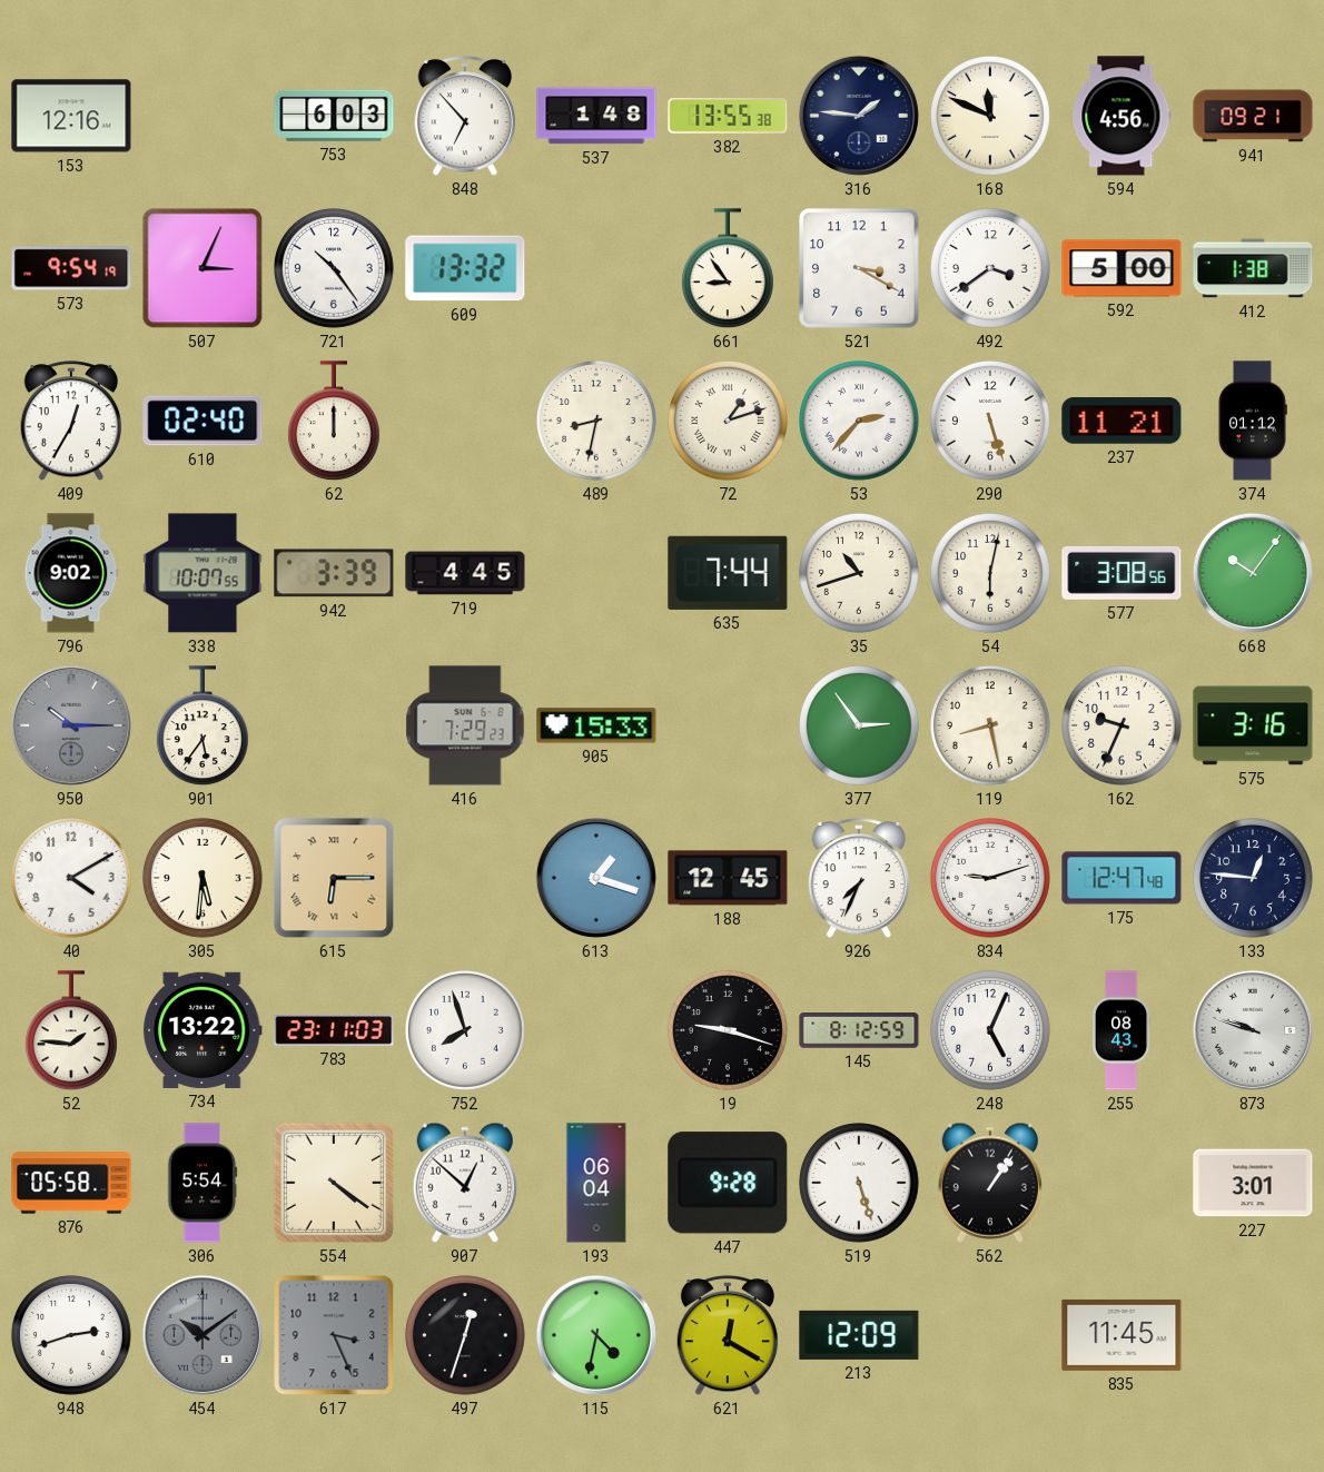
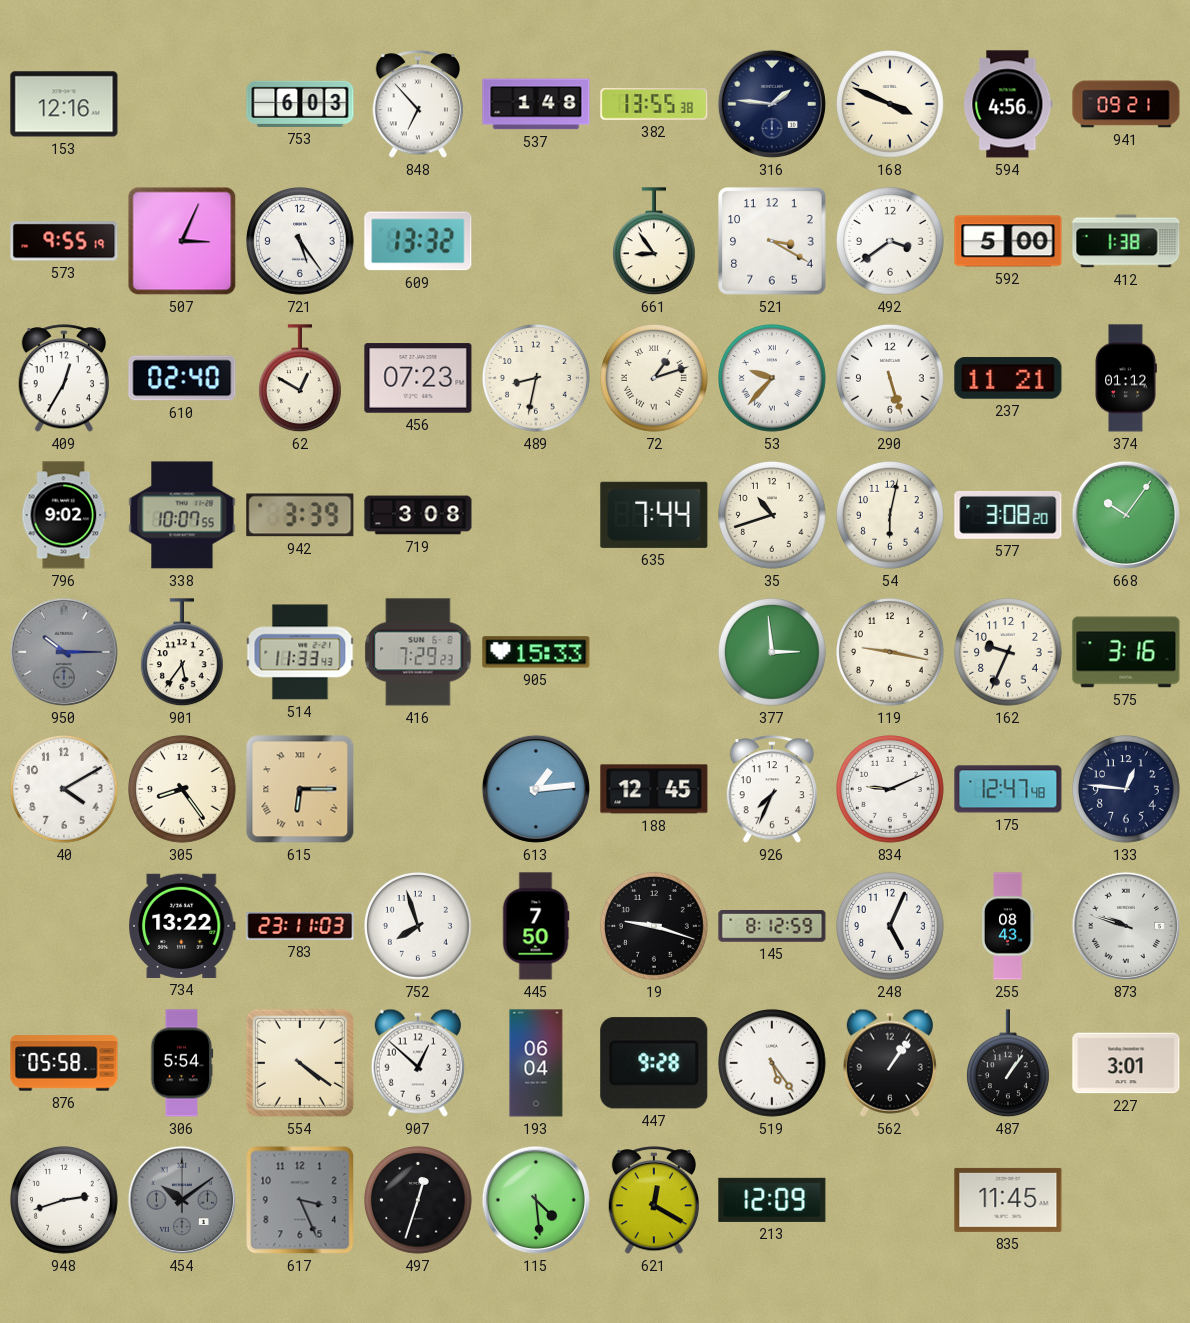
168: 11:49 -> 3:49 (891, 105)
573: 9:54 -> 9:55 (64, 241)
721: 10:24 -> 5:24 (301, 242)
62: 12:00 -> 12:50 (300, 379)
456: none -> 07:23 (418, 378)
53: 2:37 -> 9:37 (773, 379)
719: 4:45 -> 3:08 (418, 515)
577: 3:08:56 -> 3:08:20 (1008, 515)
514: none -> 11:33 (300, 652)
377: 2:54 -> 2:59 (773, 653)
119: 8:28 -> 9:17 (891, 653)
305: 5:31 -> 8:24 (183, 790)
613: 1:18 -> 1:14 (536, 789)
834: 9:12 -> 9:11 (891, 790)
52: 1:46 -> none (71, 1031)
445: none -> 7:50 (536, 926)
519: 5:27 -> 5:24 (773, 1064)
487: none -> 1:06 (1008, 1064)
115: 4:32 -> 4:29 (536, 1200)
